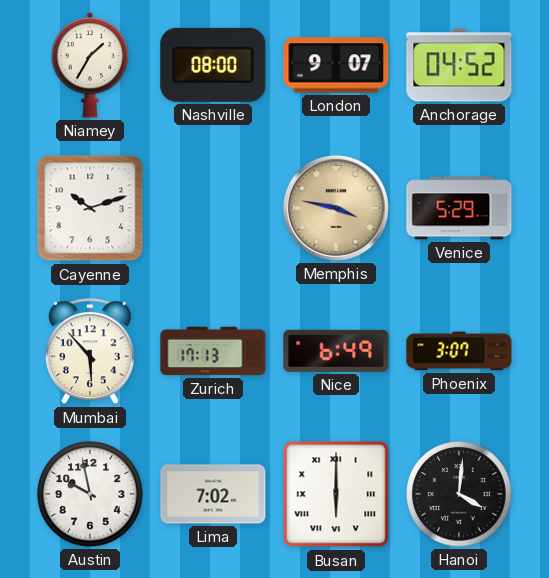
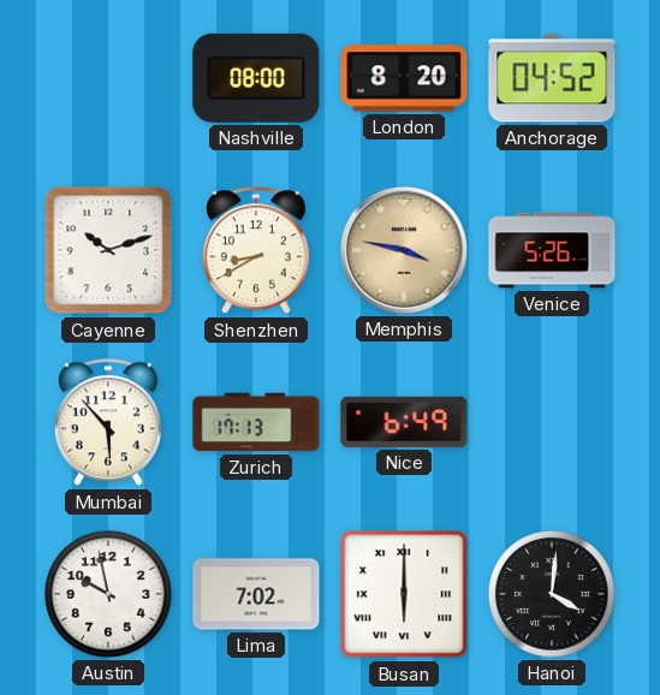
Niamey: 1:35 -> none (90, 65)
London: 9:07 -> 8:20 (404, 78)
Shenzhen: none -> 8:40 (256, 251)
Venice: 5:29 -> 5:26 (552, 250)
Phoenix: 3:07 -> none (459, 351)
